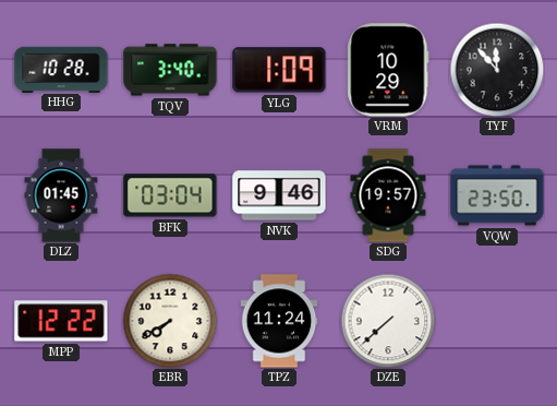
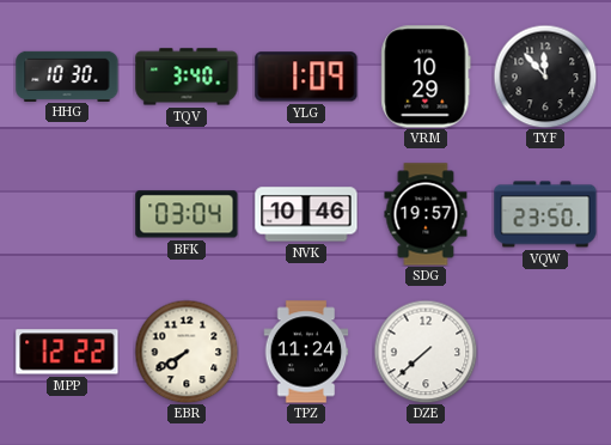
HHG: 10:28 -> 10:30 (67, 75)
DLZ: 01:45 -> none (61, 195)
NVK: 9:46 -> 10:46 (306, 214)
